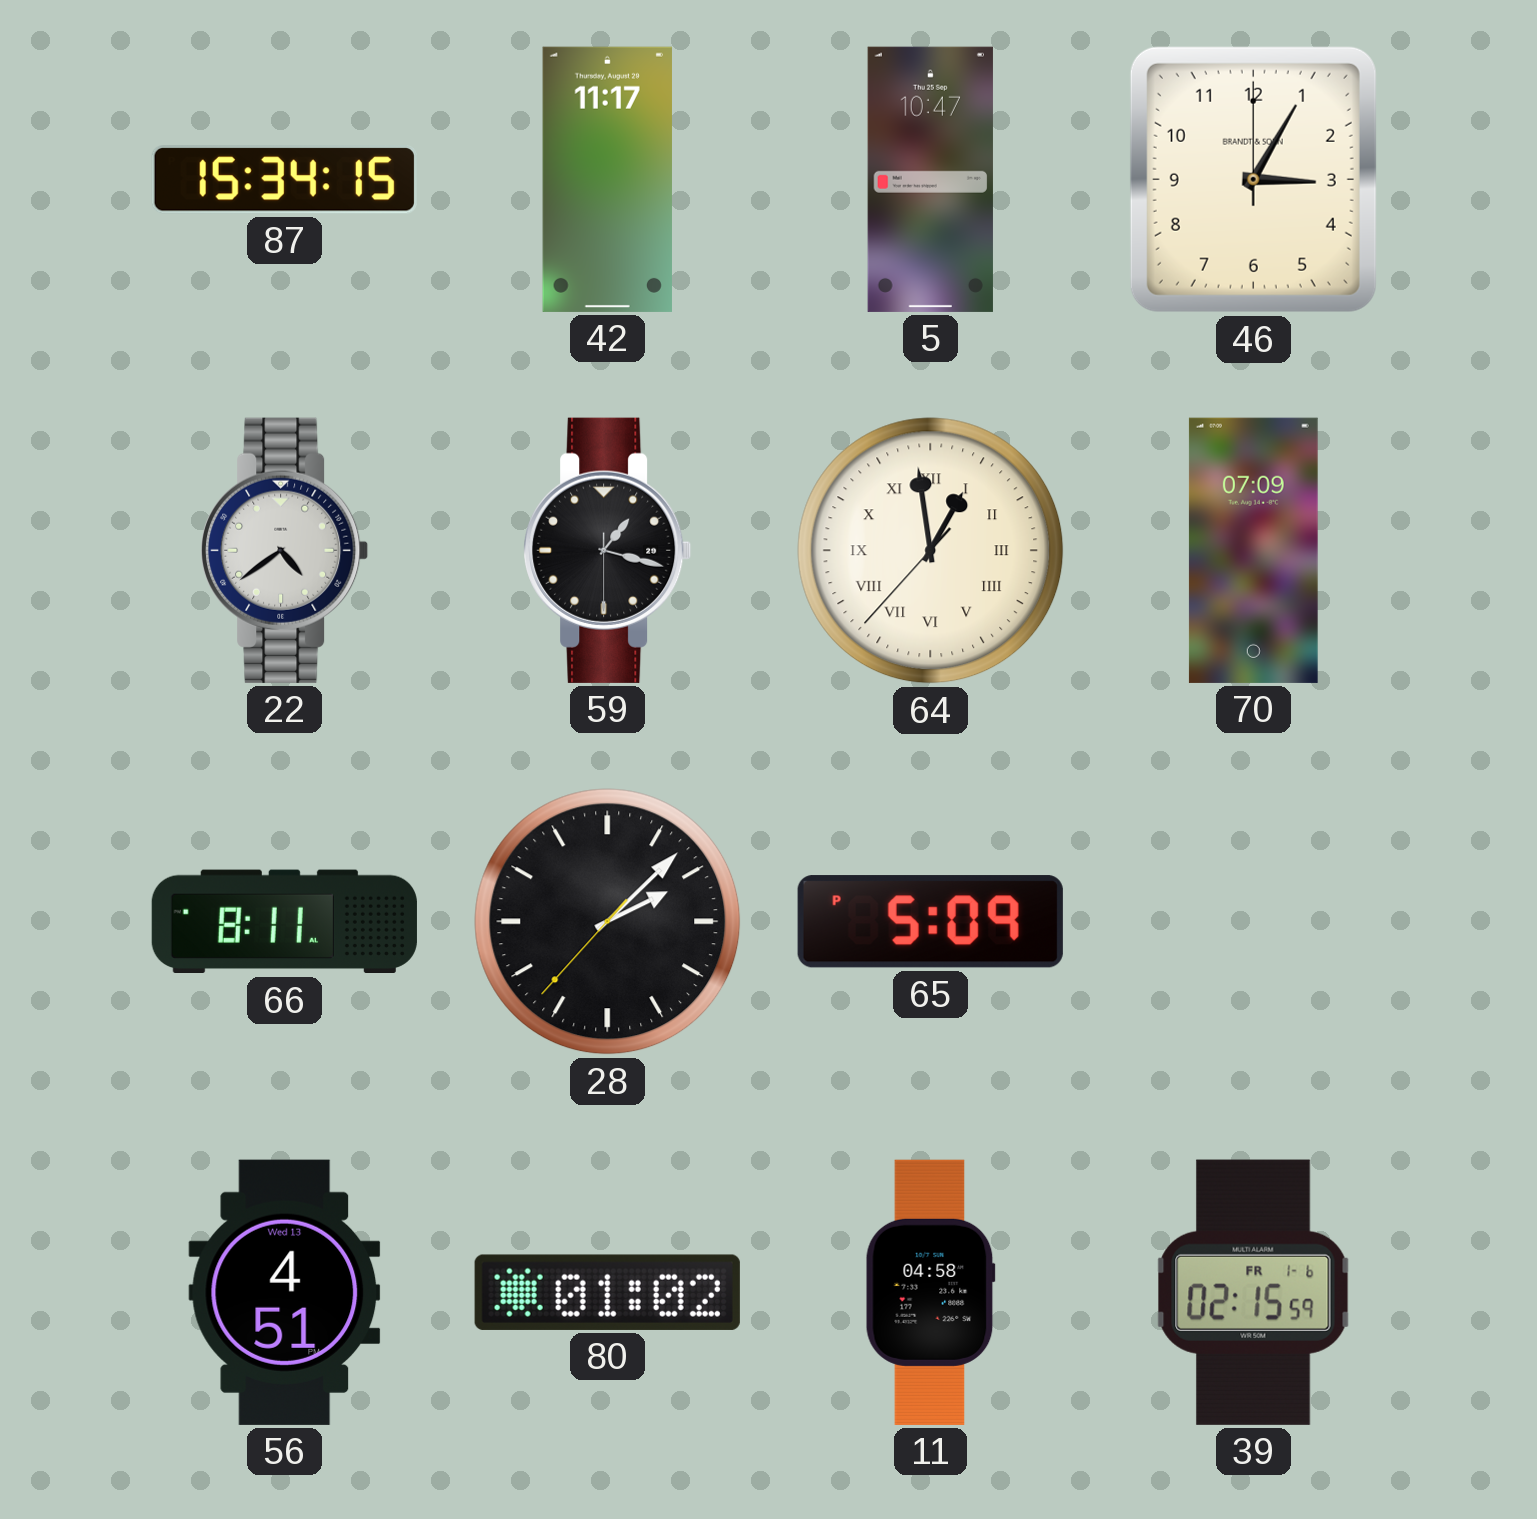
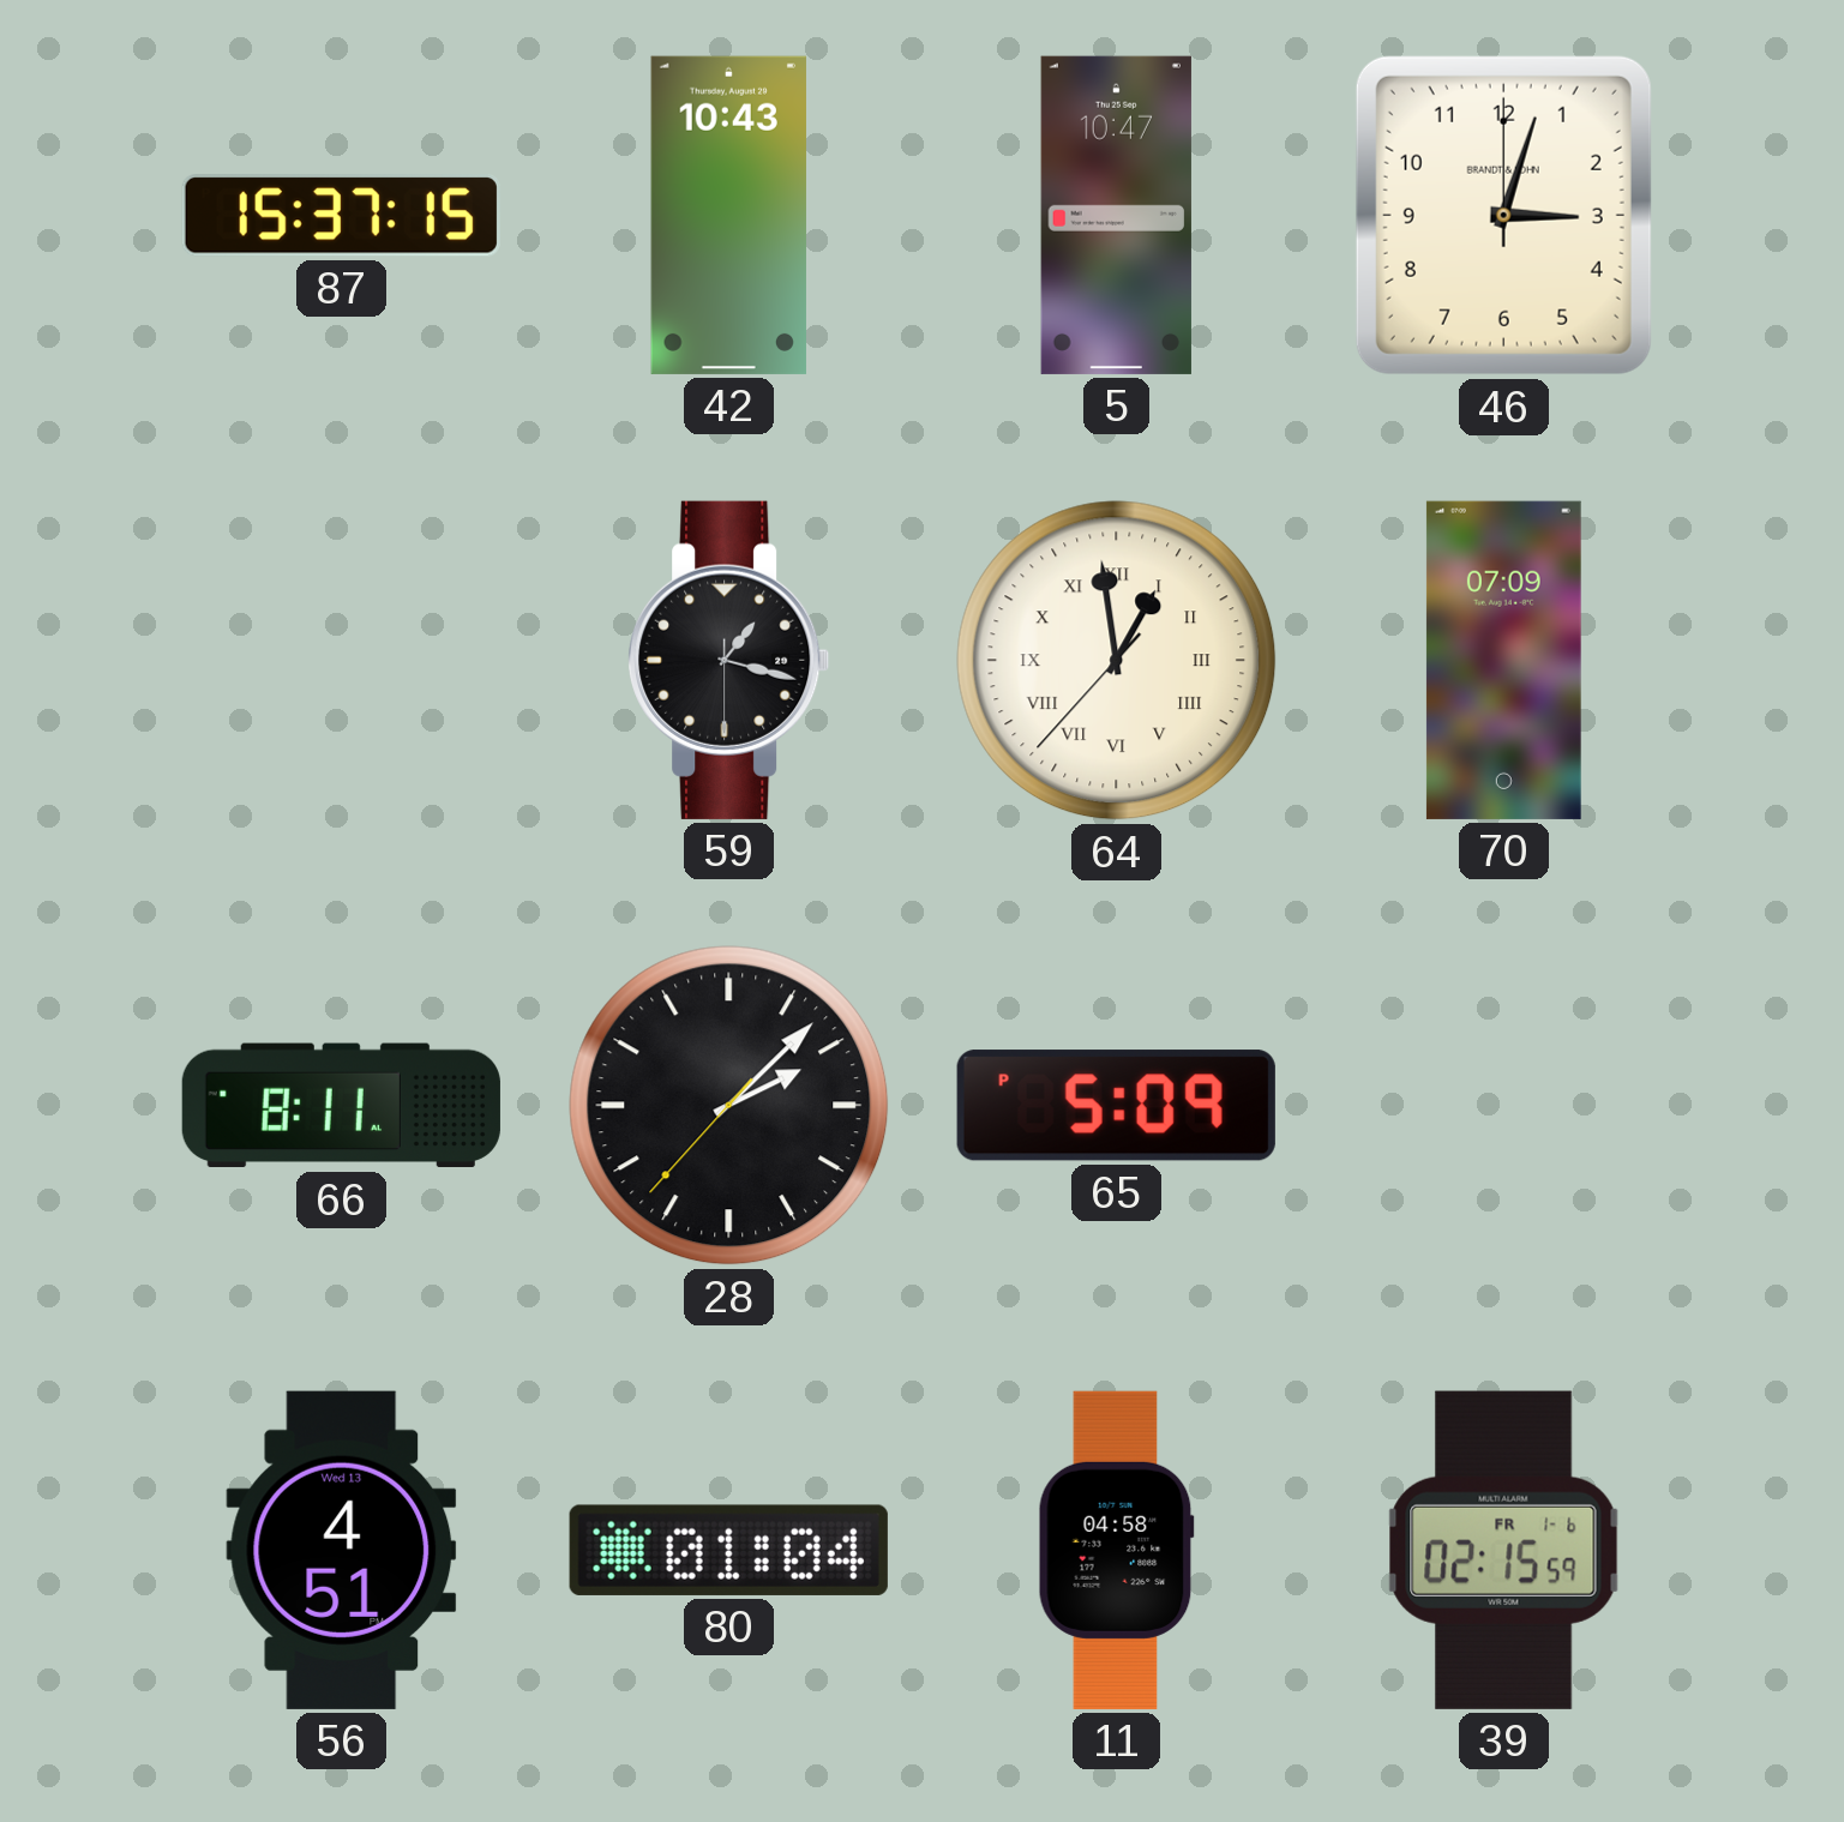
87: 15:34 -> 15:37 (341, 216)
42: 11:17 -> 10:43 (728, 215)
46: 3:05 -> 3:03 (1503, 215)
22: 4:39 -> none (285, 550)
80: 01:02 -> 01:04 (728, 1550)
